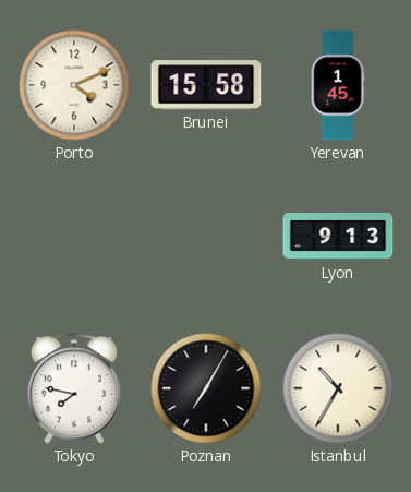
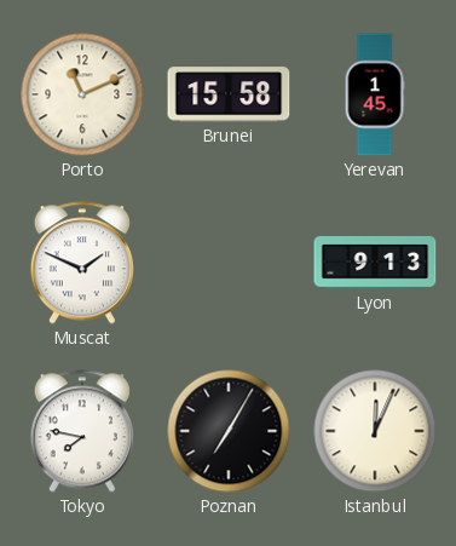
Porto: 4:11 -> 11:11 (82, 94)
Muscat: none -> 1:49 (82, 263)
Istanbul: 10:35 -> 12:04 (375, 431)
